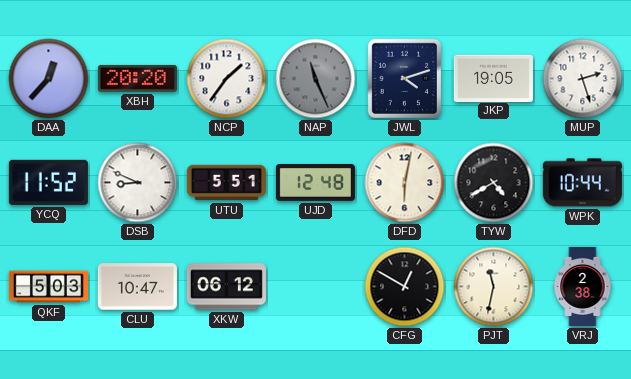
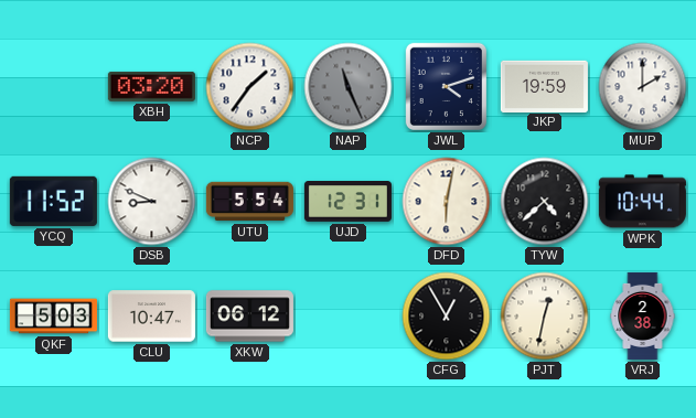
DAA: 12:37 -> none (49, 79)
XBH: 20:20 -> 03:20 (151, 86)
JKP: 19:05 -> 19:59 (544, 86)
MUP: 2:27 -> 2:00 (643, 87)
UTU: 5:51 -> 5:54 (249, 202)
UJD: 12:48 -> 12:31 (347, 202)
TYW: 4:40 -> 4:38 (545, 202)
CFG: 12:50 -> 12:55 (447, 317)
PJT: 11:32 -> 12:32 (545, 317)
